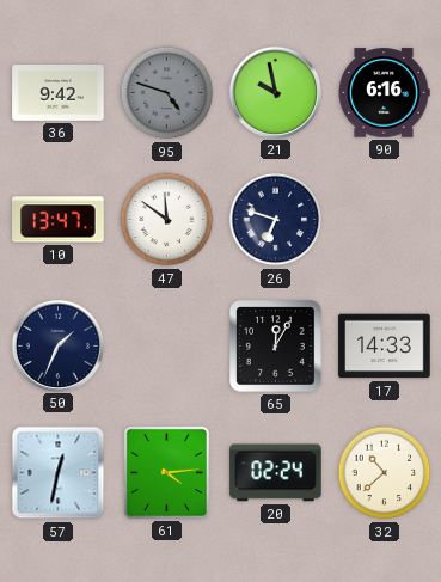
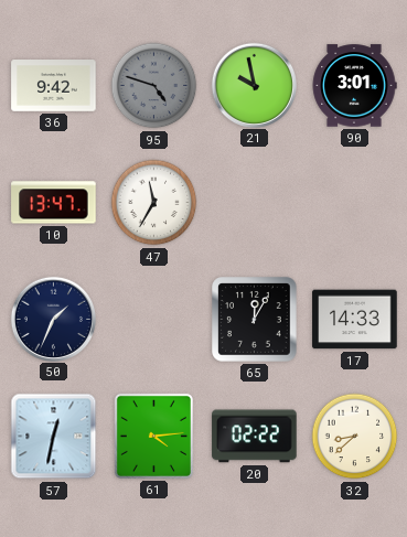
90: 6:16 -> 3:01 (354, 86)
47: 11:51 -> 11:35 (154, 203)
26: 6:48 -> none (276, 220)
20: 02:24 -> 02:22 (255, 437)
32: 10:38 -> 8:38 (355, 437)
